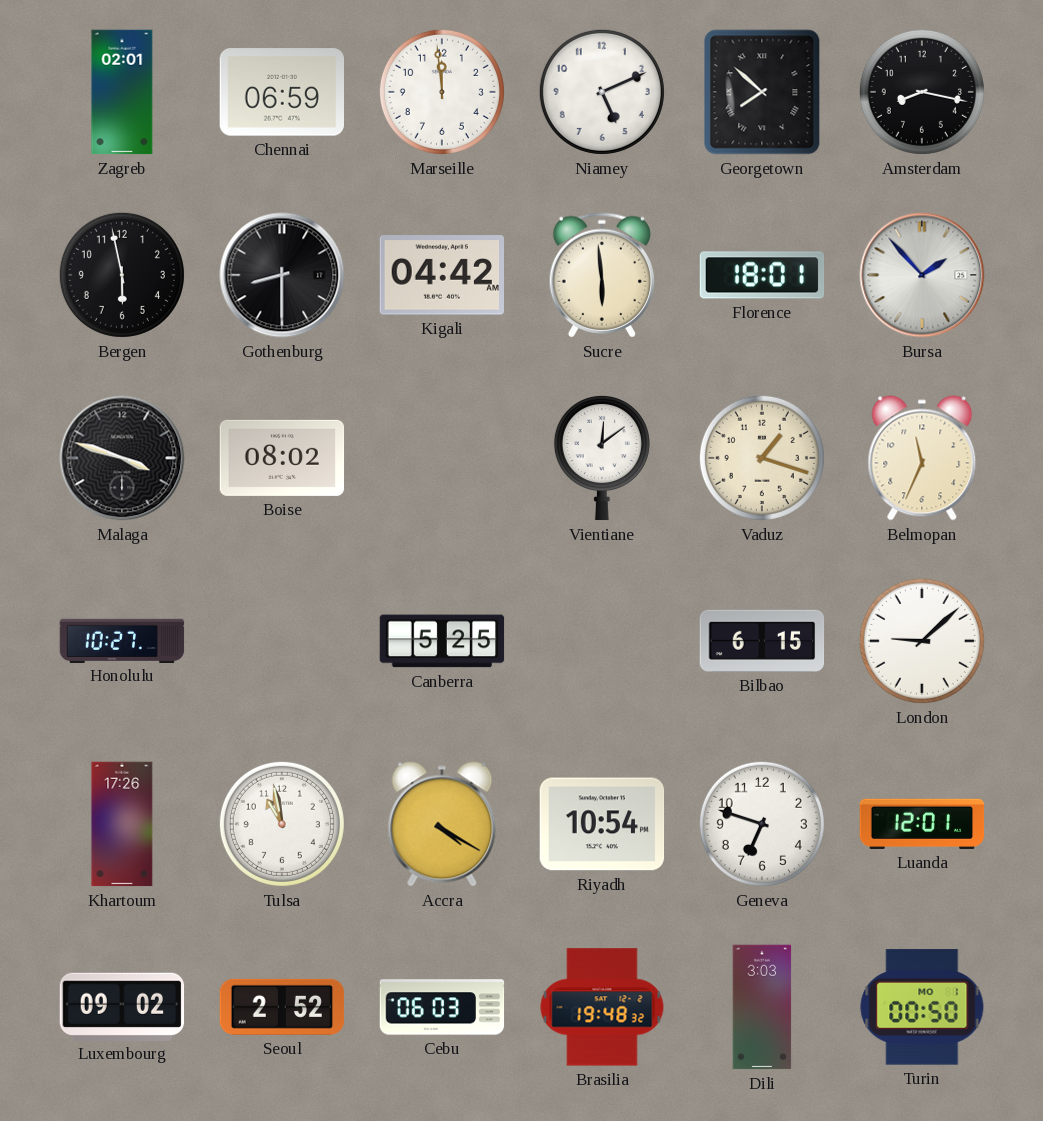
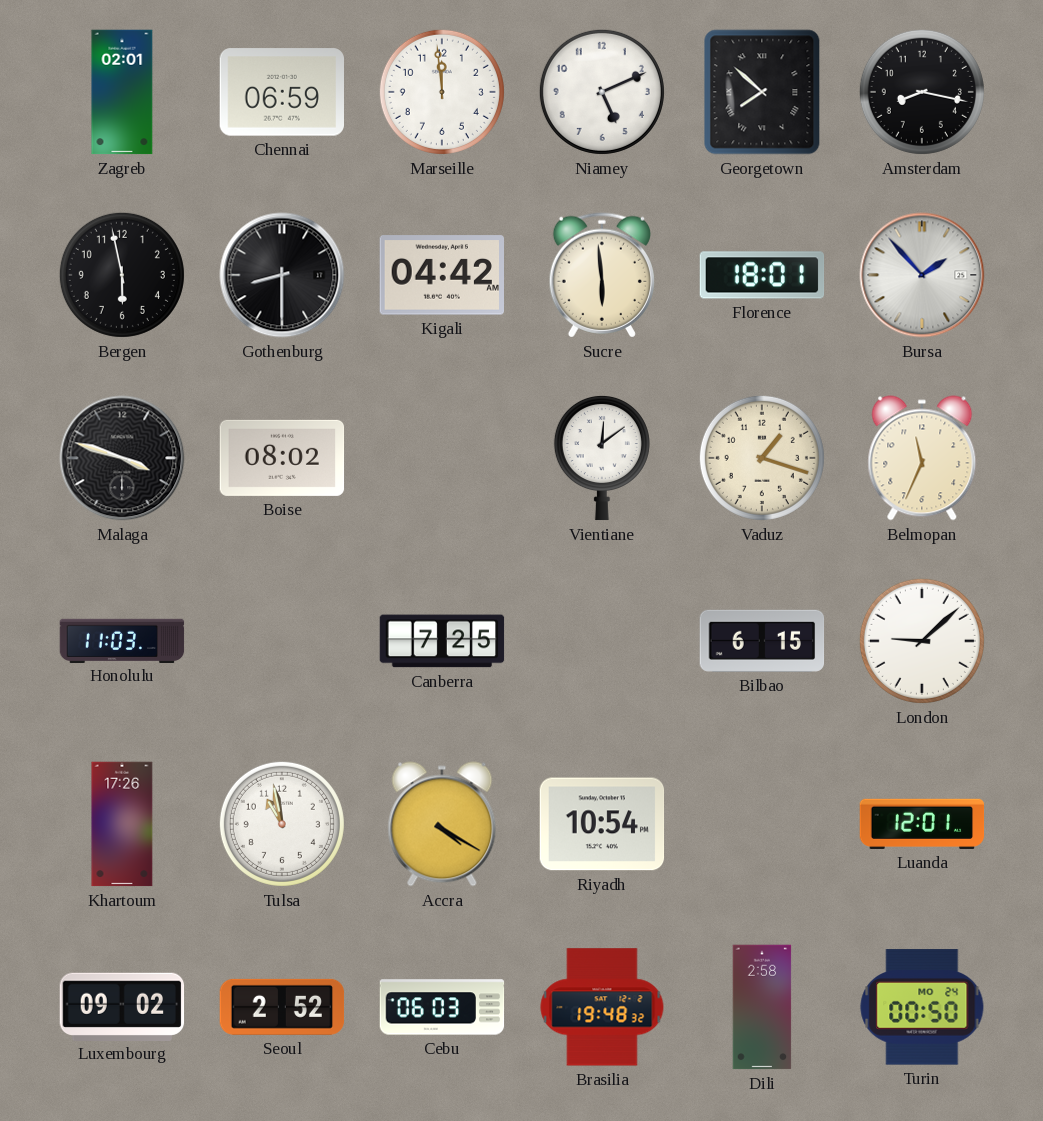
Honolulu: 10:27 -> 11:03 (122, 640)
Canberra: 5:25 -> 7:25 (442, 641)
Geneva: 6:48 -> none (762, 824)
Dili: 3:03 -> 2:58 (762, 1007)
Turin date: MO 1 -> MO 24 (922, 1007)
